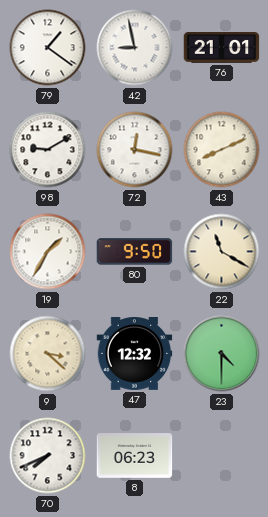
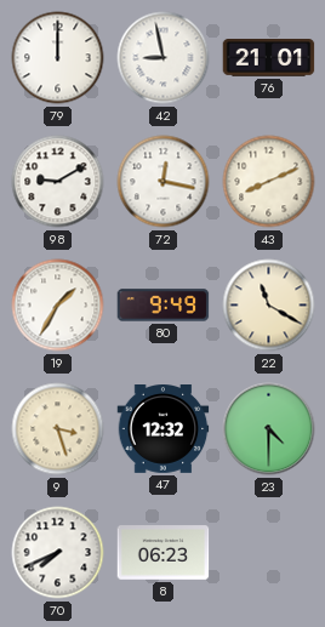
79: 1:21 -> 12:00 (58, 58)
80: 9:50 -> 9:49 (164, 306)
9: 3:22 -> 3:27 (58, 429)
